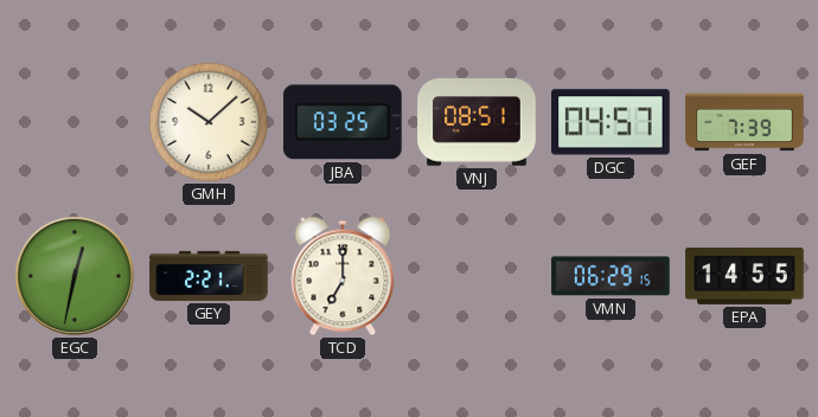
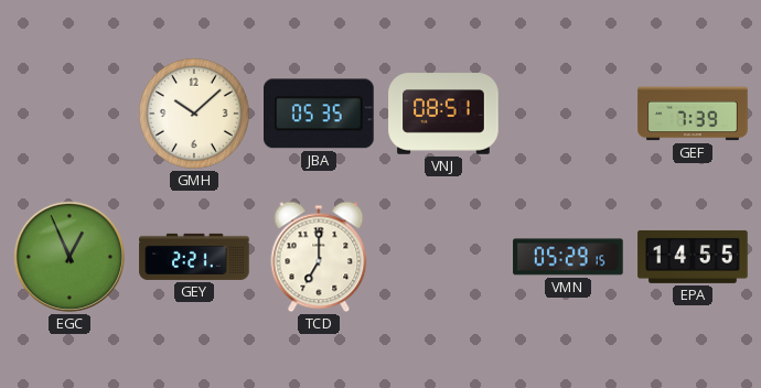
JBA: 03:25 -> 05:35 (320, 114)
DGC: 04:57 -> none (612, 122)
EGC: 12:32 -> 12:56 (69, 257)
VMN: 06:29 -> 05:29 (568, 257)
